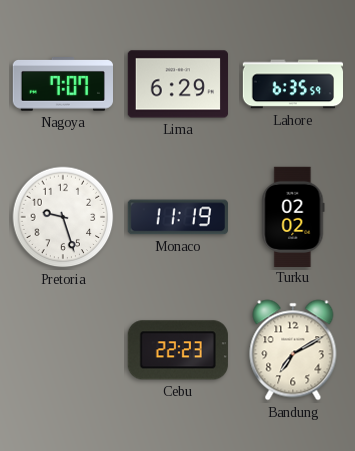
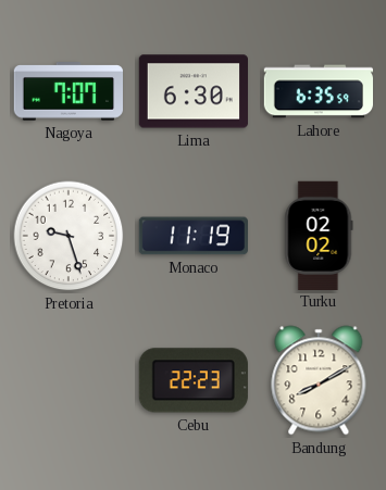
Lima: 6:29 -> 6:30 (192, 91)
Bandung: 7:10 -> 8:10 (319, 380)
